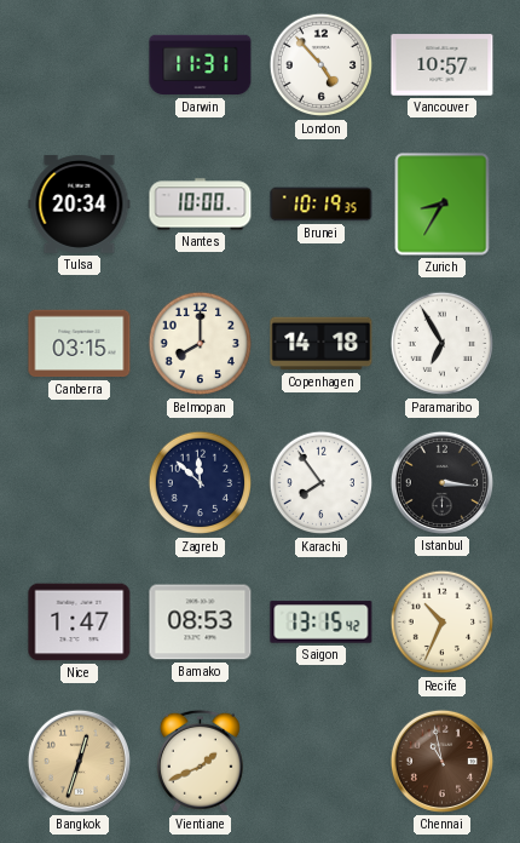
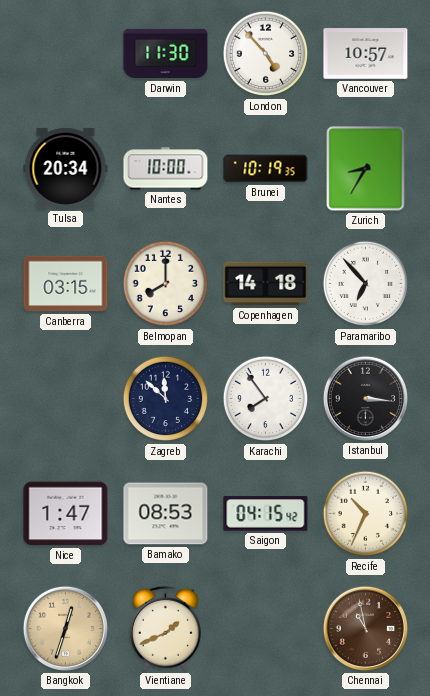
Darwin: 11:31 -> 11:30 (166, 54)
Paramaribo: 6:55 -> 6:53 (366, 284)
Saigon: 13:15 -> 04:15 (266, 514)
